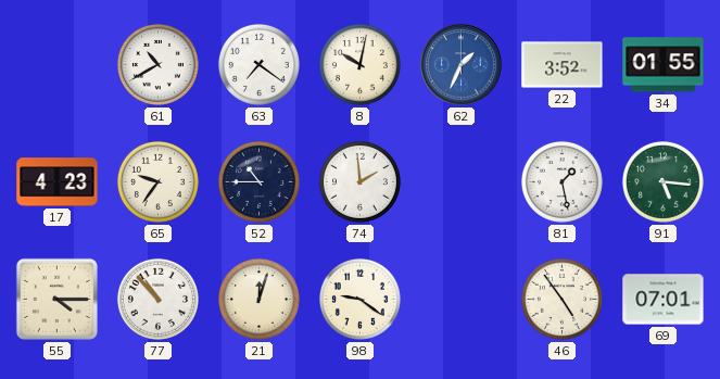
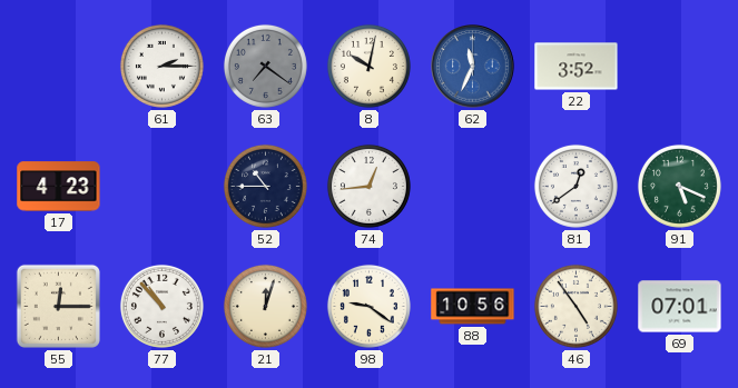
61: 10:40 -> 2:15 (161, 66)
63 dial: white -> grey (265, 66)
62: 1:34 -> 11:34 (473, 67)
34: 01:55 -> none (664, 65)
65: 9:36 -> none (157, 181)
74: 1:59 -> 12:44 (368, 186)
81: 1:28 -> 12:39 (575, 186)
91: 5:16 -> 5:19 (679, 186)
55: 4:15 -> 12:15 (58, 306)
88: none -> 10:56 (473, 307)
